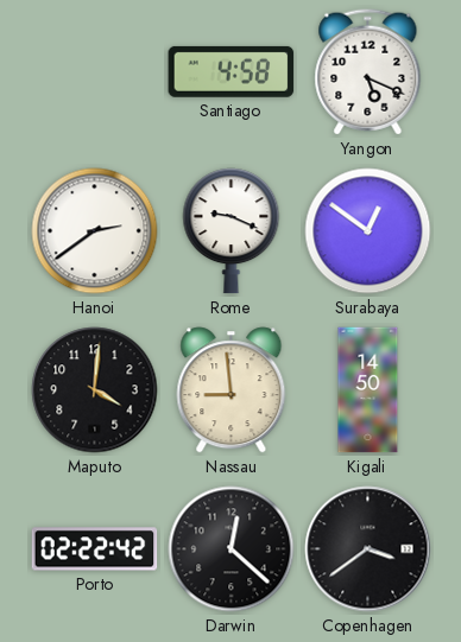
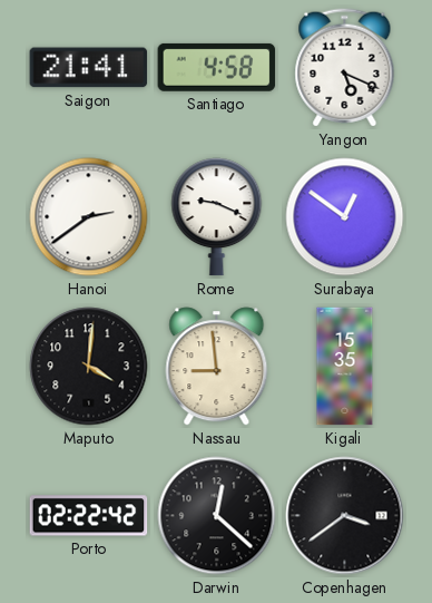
Saigon: none -> 21:41 (89, 68)
Kigali: 14:50 -> 15:35 (345, 367)
